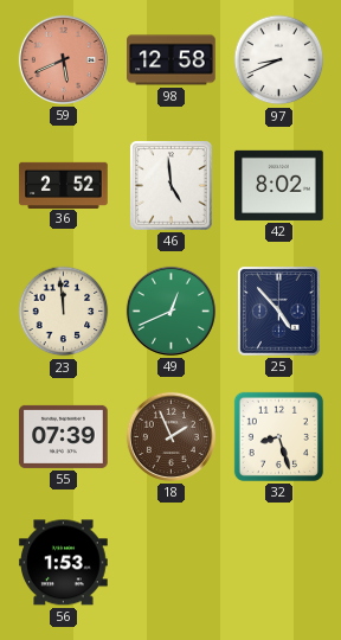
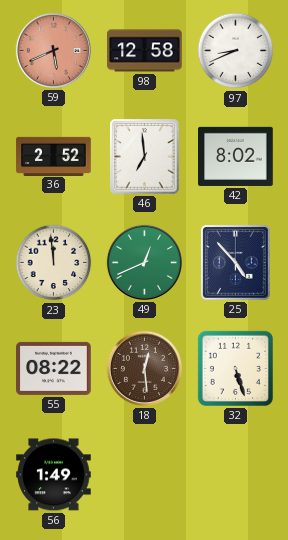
46: 4:59 -> 6:59 (145, 157)
55: 07:39 -> 08:22 (54, 368)
18: 1:56 -> 12:29 (144, 368)
32: 8:27 -> 5:27 (235, 368)
56: 1:53 -> 1:49 (54, 475)
